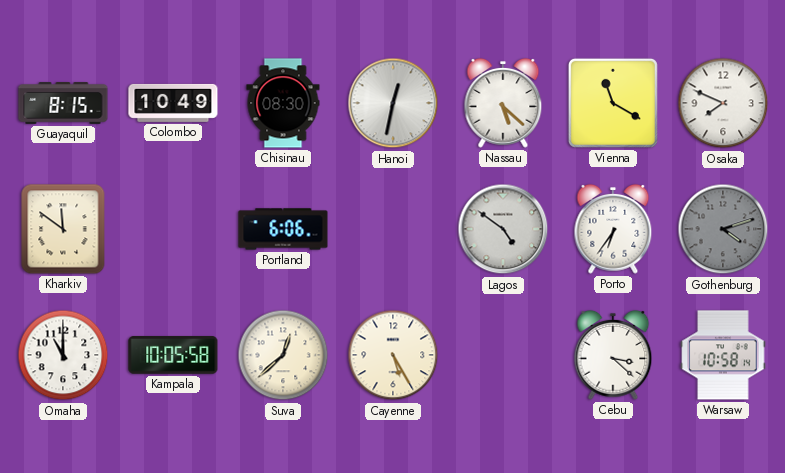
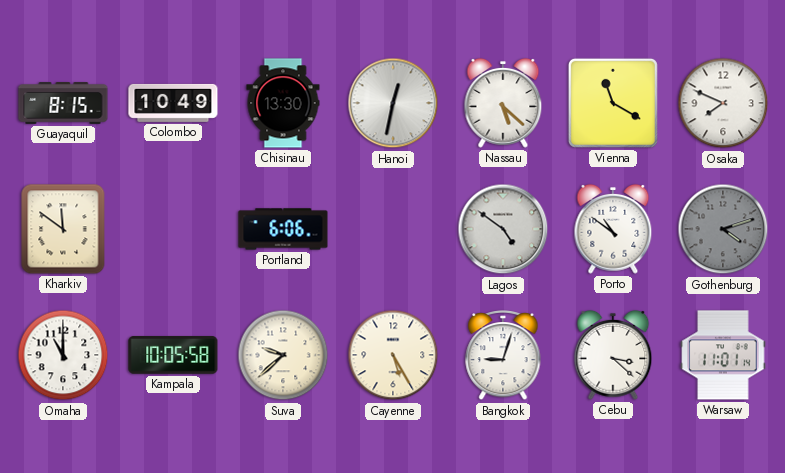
Chisinau: 08:30 -> 13:30 (283, 103)
Porto: 6:36 -> 10:51 (613, 229)
Suva: 12:38 -> 9:38 (283, 355)
Bangkok: none -> 9:03 (503, 356)
Warsaw: 10:58 -> 11:01 (723, 355)
